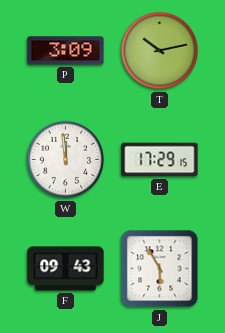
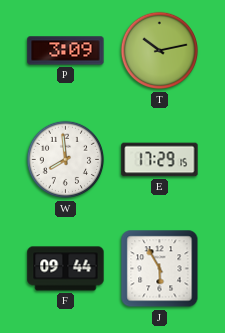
W: 11:59 -> 7:59 (66, 160)
F: 09:43 -> 09:44 (66, 269)
